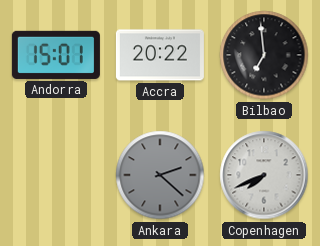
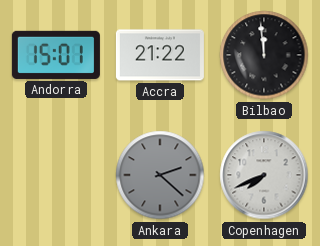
Accra: 20:22 -> 21:22 (160, 55)
Bilbao: 6:59 -> 11:59 (264, 55)
